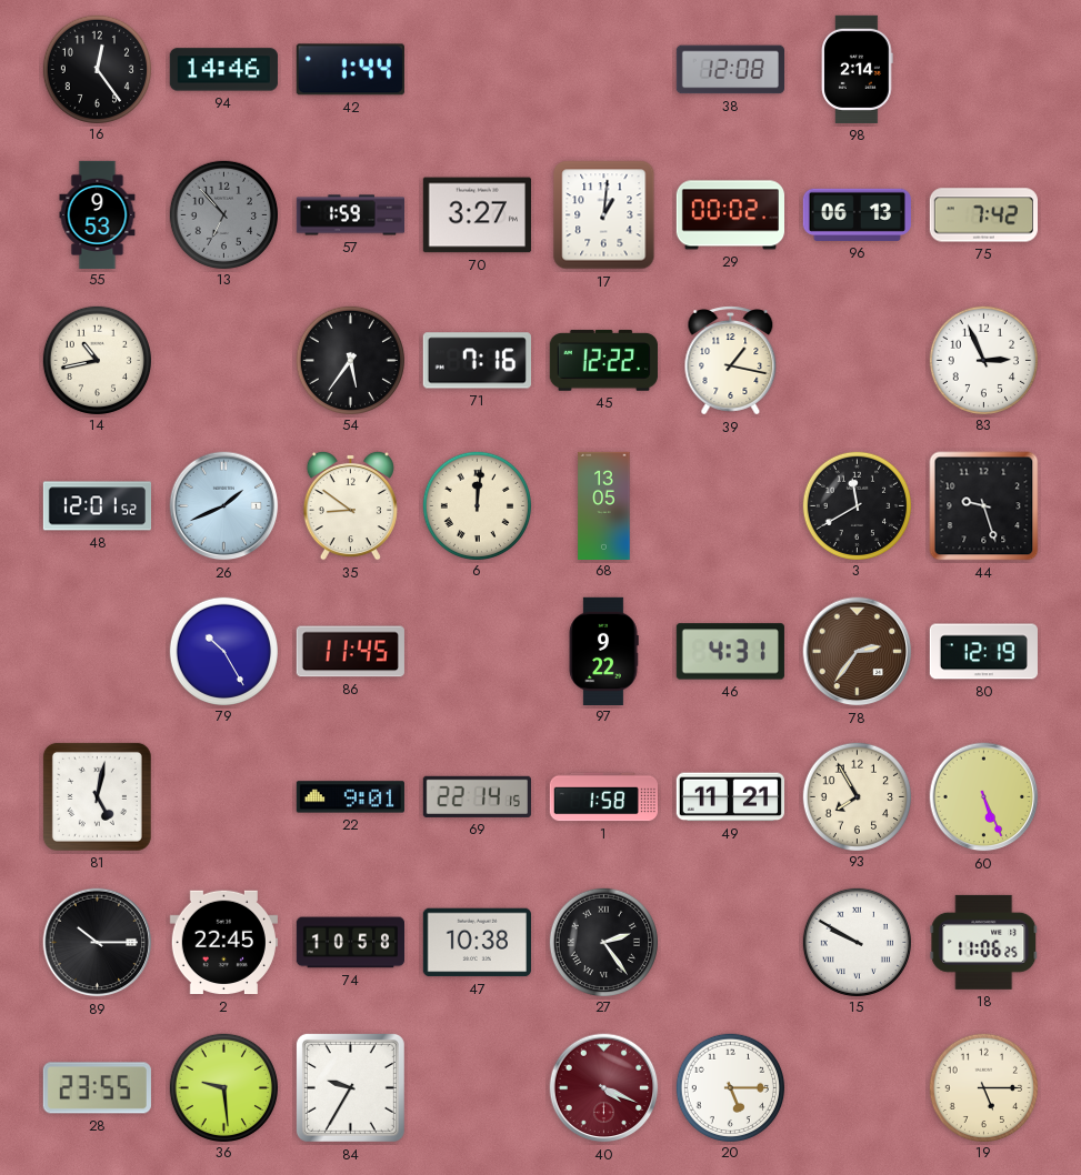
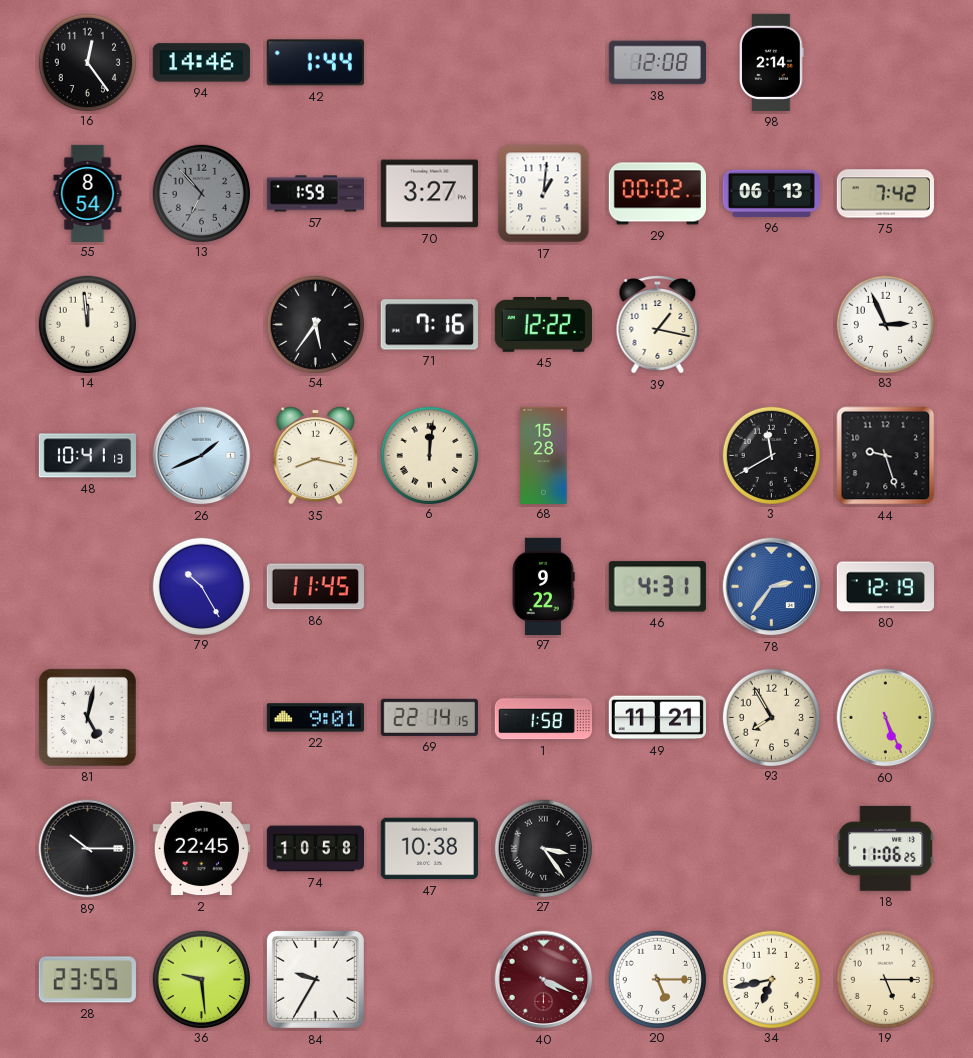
55: 9:53 -> 8:54 (88, 193)
14: 10:43 -> 11:59 (87, 324)
48: 12:01 -> 10:41 (87, 456)
35: 8:51 -> 8:17 (315, 455)
68: 13:05 -> 15:28 (544, 455)
78 dial: brown -> blue (772, 587)
27: 2:24 -> 3:24 (543, 848)
15: 9:50 -> none (857, 942)
34: none -> 6:43 (771, 979)
